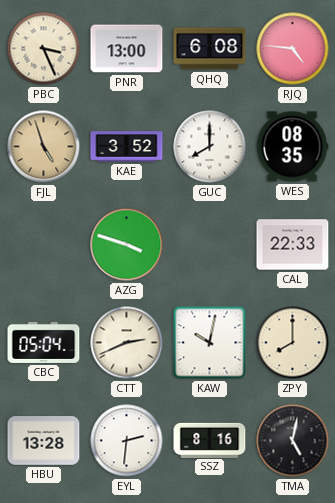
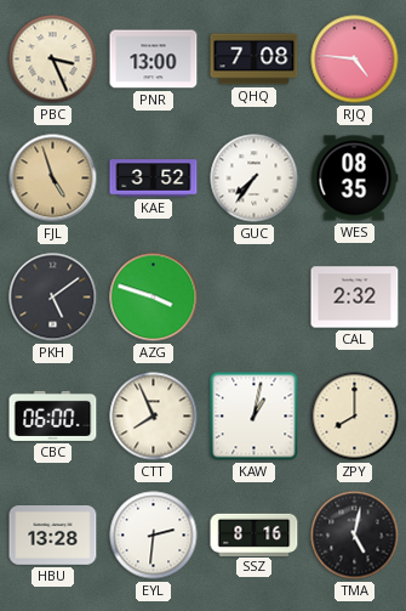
QHQ: 6:08 -> 7:08 (255, 60)
GUC: 8:00 -> 7:36 (255, 179)
PKH: none -> 5:09 (53, 298)
CAL: 22:33 -> 2:32 (355, 298)
CBC: 05:04 -> 06:00 (53, 415)
CTT: 2:41 -> 7:56 (154, 417)
KAW: 10:02 -> 1:02 (255, 417)
